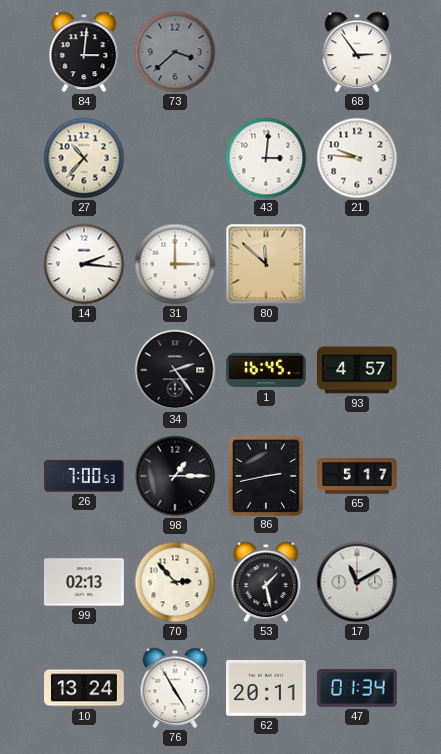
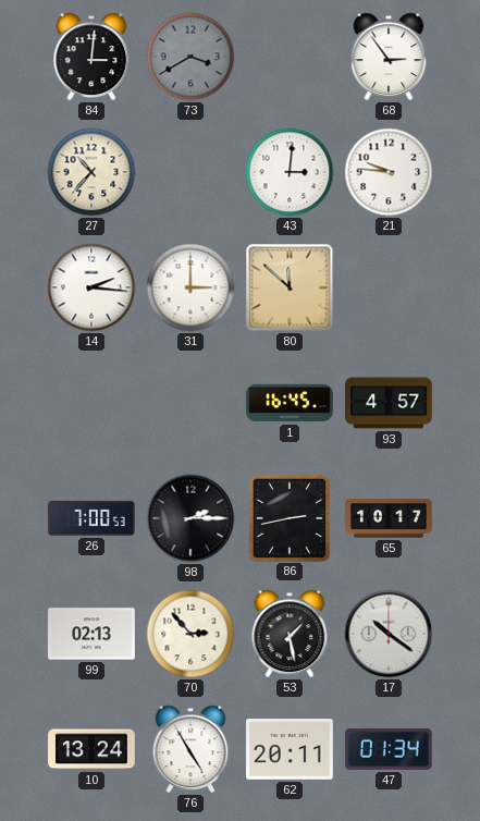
73: 3:38 -> 3:40 (190, 57)
34: 2:24 -> none (175, 370)
98: 1:15 -> 2:15 (190, 518)
65: 5:17 -> 10:17 (390, 518)
17: 11:10 -> 10:21 (389, 634)
